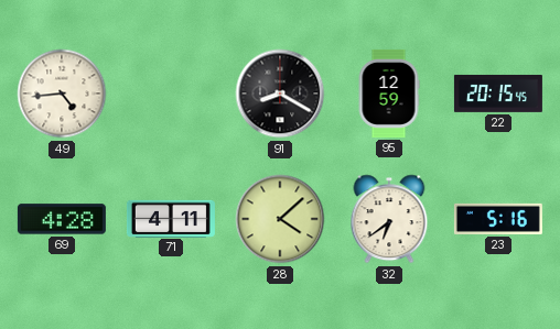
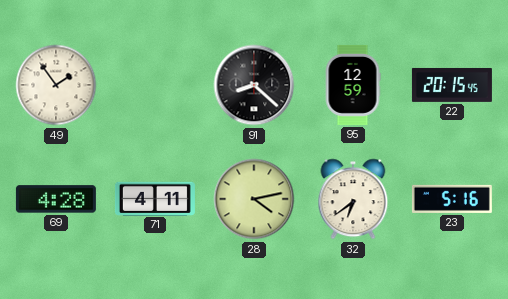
49: 4:44 -> 1:54 (56, 85)
91: 8:20 -> 8:22 (254, 85)
28: 4:08 -> 4:13 (254, 199)
